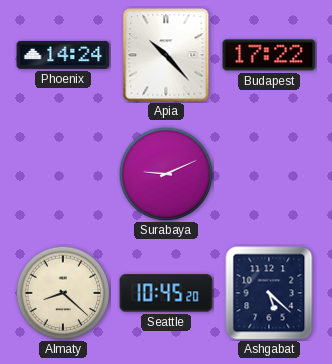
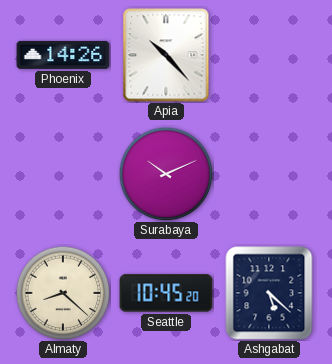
Phoenix: 14:24 -> 14:26 (63, 55)
Budapest: 17:22 -> none (269, 55)
Surabaya: 9:11 -> 10:11 (166, 174)
